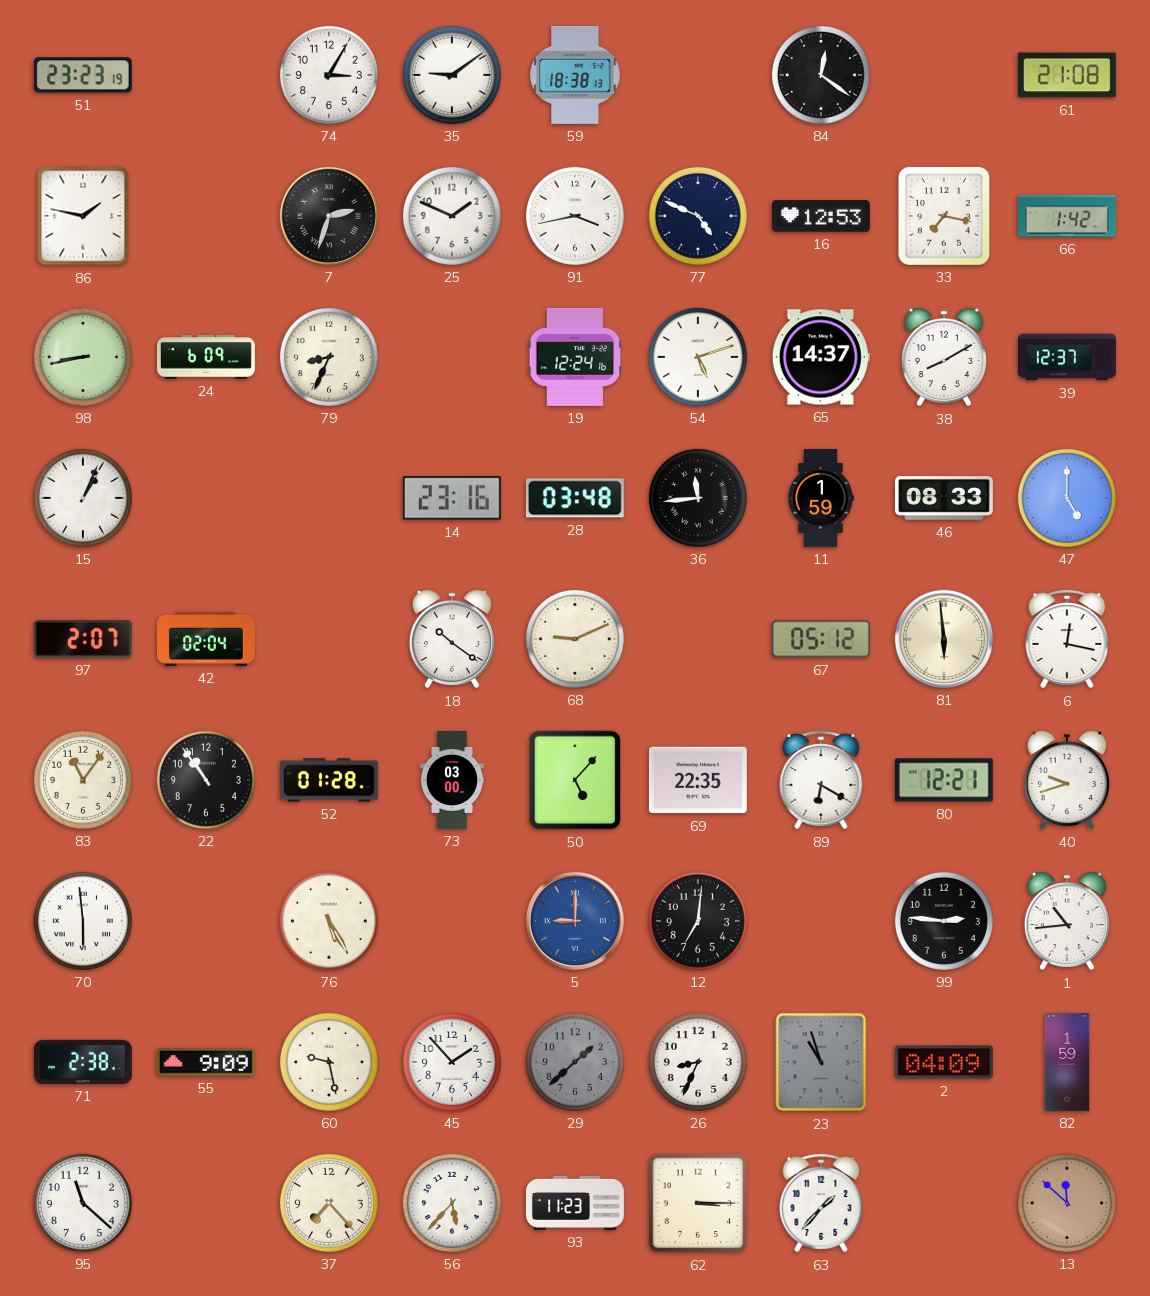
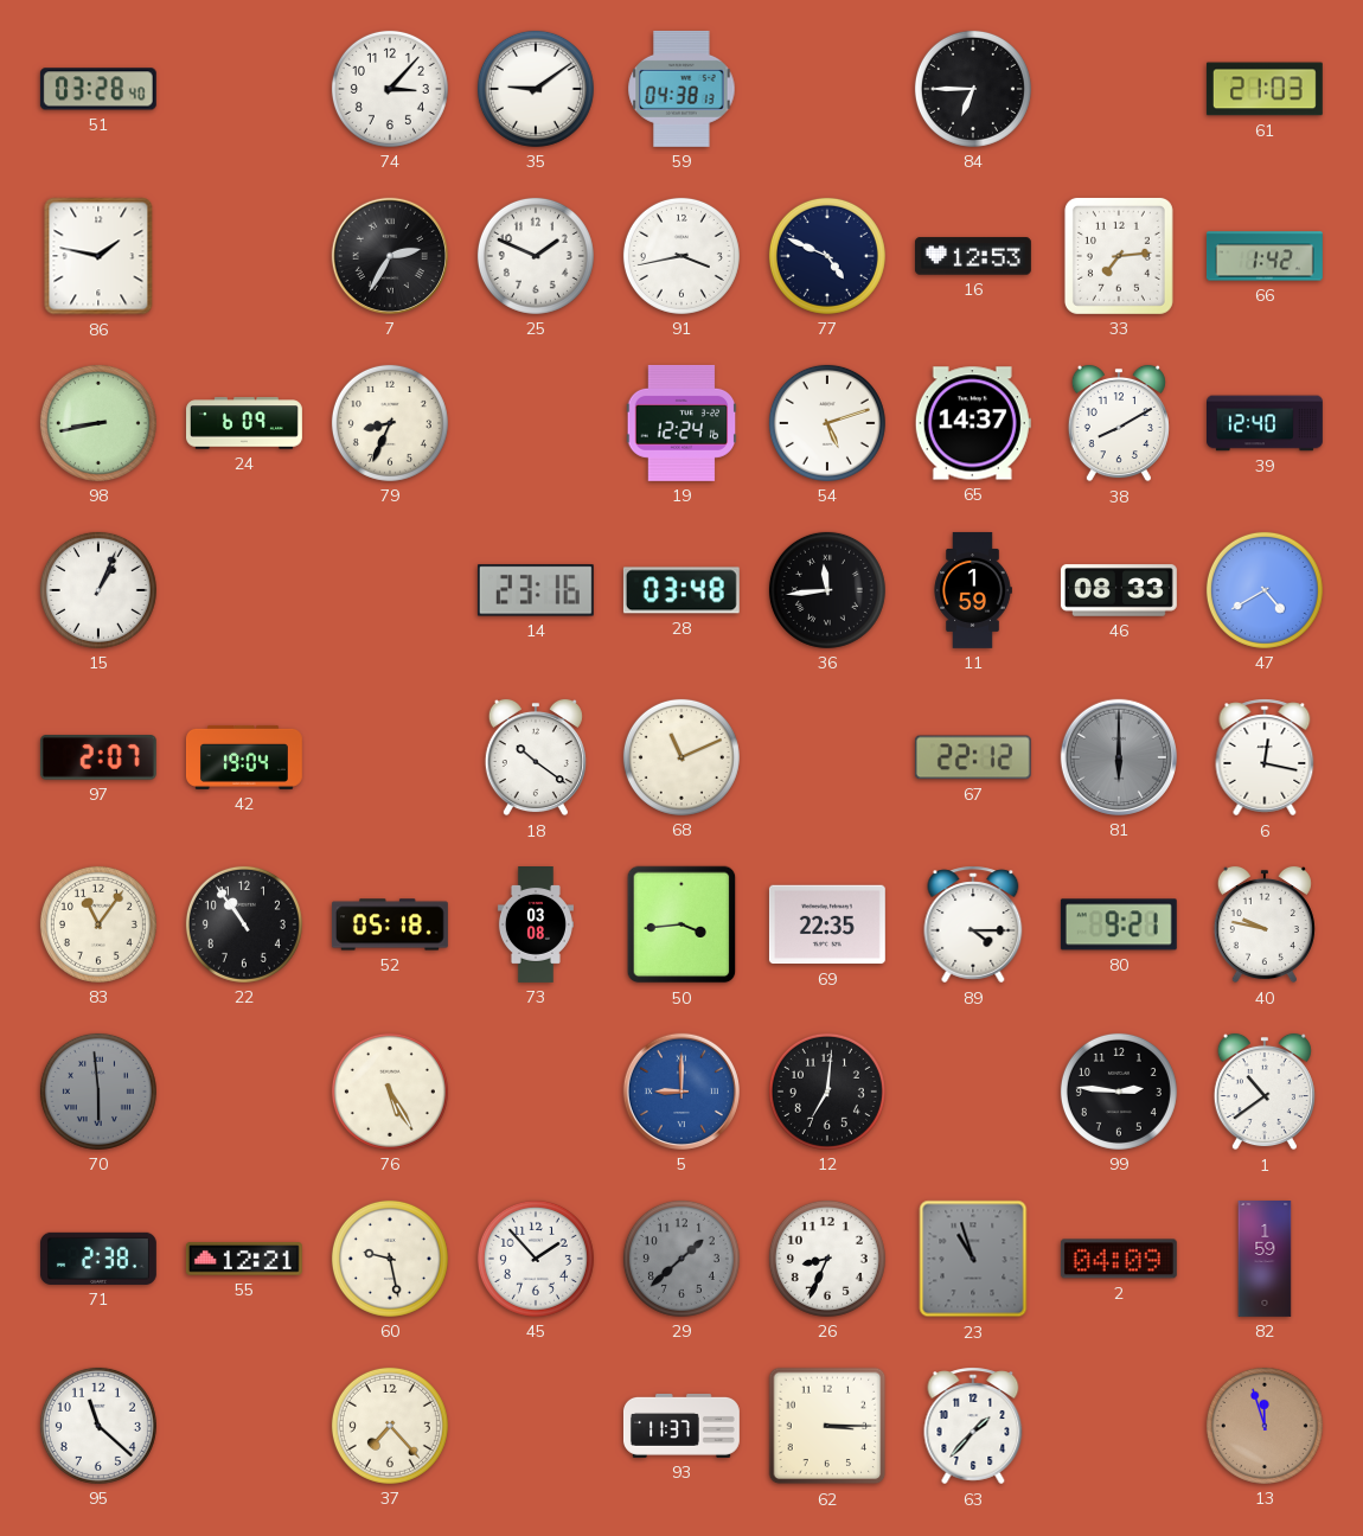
51: 23:23 -> 03:28 (98, 89)
74: 3:05 -> 3:07 (390, 89)
59: 18:38 -> 04:38 (681, 89)
84: 12:21 -> 6:45 (973, 89)
61: 21:08 -> 21:03 (1265, 89)
7: 2:33 -> 2:35 (390, 256)
33: 7:17 -> 7:14 (1119, 256)
39: 12:37 -> 12:40 (1266, 423)
47: 5:00 -> 4:40 (1265, 590)
42: 02:04 -> 19:04 (244, 757)
68: 9:11 -> 11:11 (681, 757)
67: 05:12 -> 22:12 (973, 757)
81: 5:59 -> 6:00 (1119, 757)
81 dial: cream -> grey (1119, 757)
52: 01:28 -> 05:18 (390, 924)
73: 03:00 -> 03:08 (536, 926)
50: 5:07 -> 3:44 (681, 924)
89: 6:20 -> 4:15 (973, 924)
80: 12:21 -> 9:21 (1119, 924)
40: 9:42 -> 9:47 (1265, 924)
70 dial: white -> grey (98, 1092)
1: 10:44 -> 10:39 (1265, 1092)
55: 9:09 -> 12:21 (244, 1260)
56: 5:37 -> none (452, 1203)
93: 11:23 -> 11:37 (681, 1426)
13: 11:52 -> 11:57 (1265, 1426)
